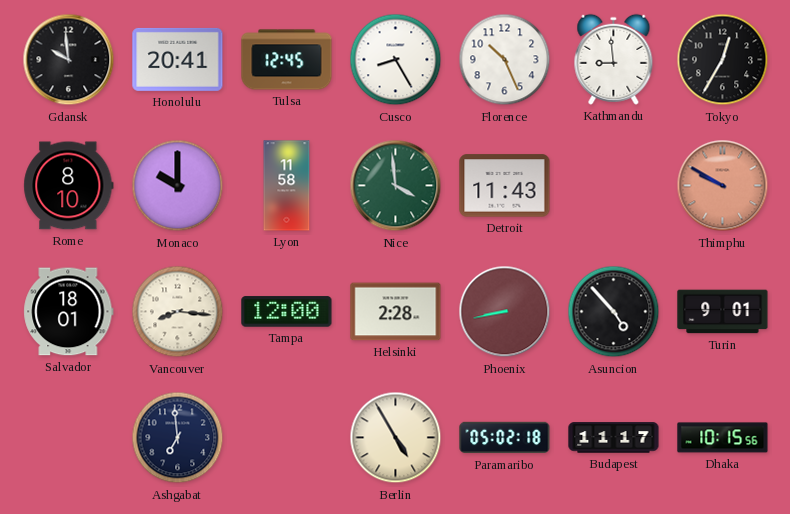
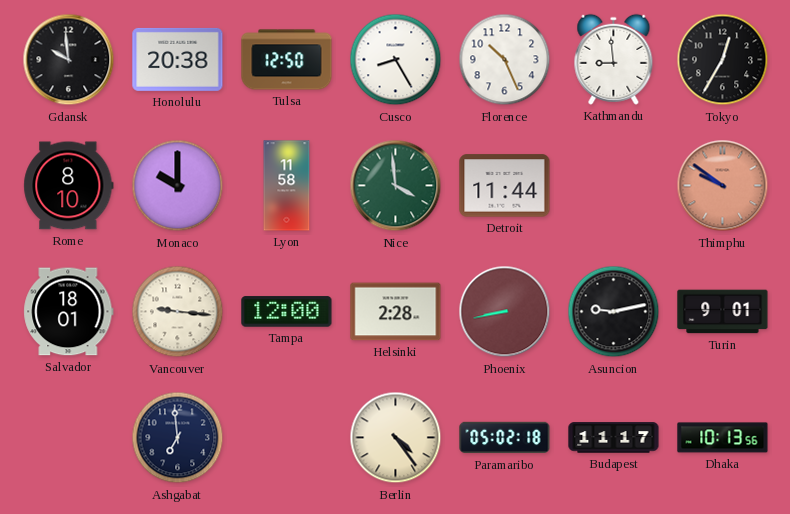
Honolulu: 20:41 -> 20:38 (178, 59)
Tulsa: 12:45 -> 12:50 (287, 60)
Detroit: 11:43 -> 11:44 (505, 186)
Thimphu: 9:50 -> 9:51 (723, 186)
Vancouver: 8:16 -> 9:16 (178, 312)
Asuncion: 4:53 -> 9:13 (614, 312)
Berlin: 4:55 -> 4:24 (396, 438)
Dhaka: 10:15 -> 10:13 (723, 438)
